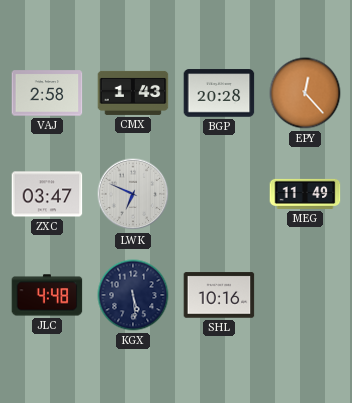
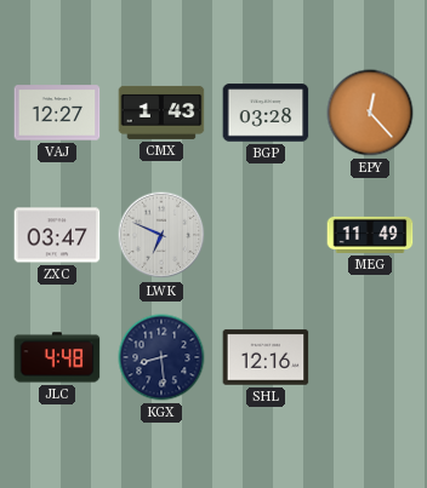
VAJ: 2:58 -> 12:27 (57, 113)
BGP: 20:28 -> 03:28 (266, 113)
KGX: 5:29 -> 8:29 (161, 357)
SHL: 10:16 -> 12:16 (266, 357)
